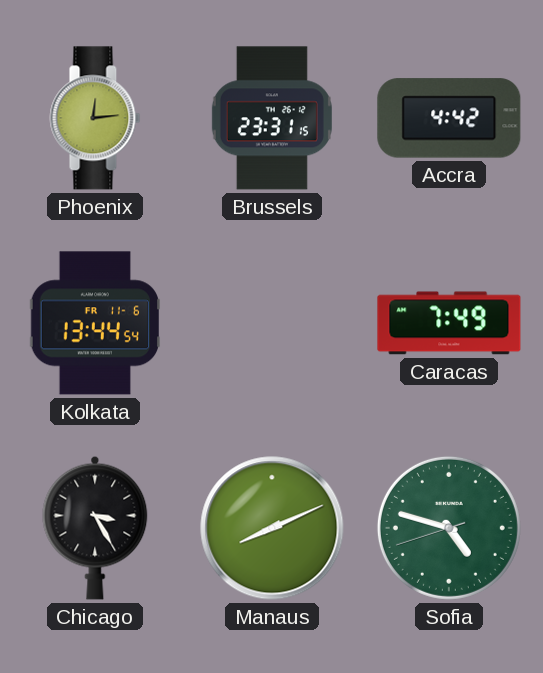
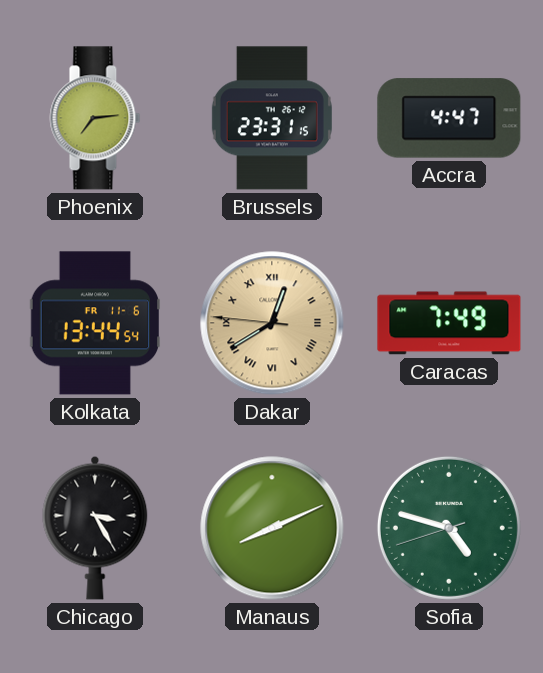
Phoenix: 12:14 -> 7:14 (95, 118)
Accra: 4:42 -> 4:47 (449, 118)
Dakar: none -> 12:39 (272, 323)
